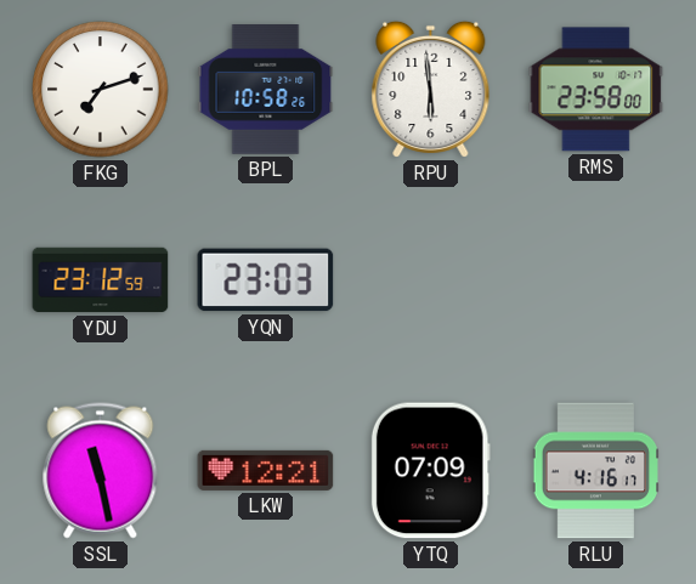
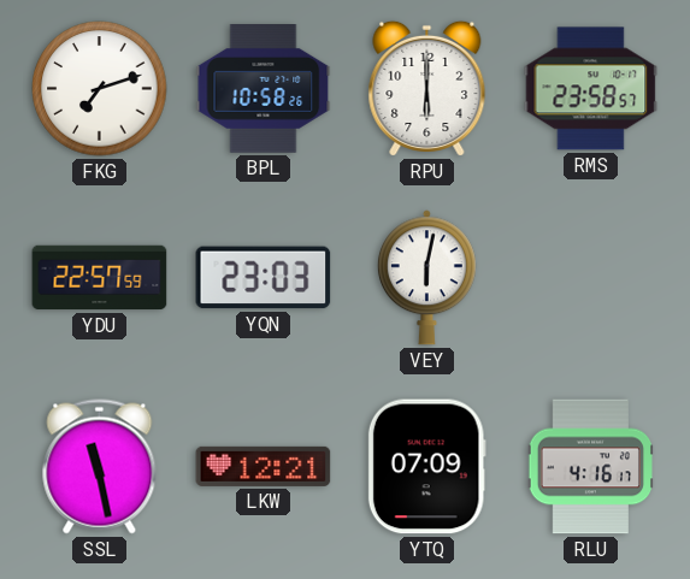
RPU: 5:59 -> 6:00 (427, 88)
RMS: 23:58:00 -> 23:58:57 (591, 89)
YDU: 23:12 -> 22:57 (100, 278)
VEY: none -> 6:02 (426, 278)
